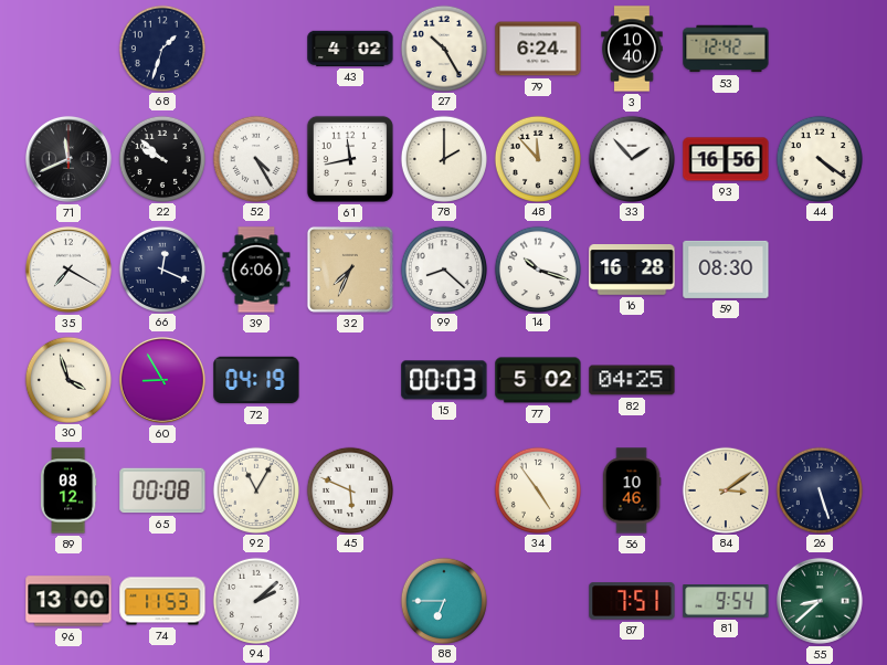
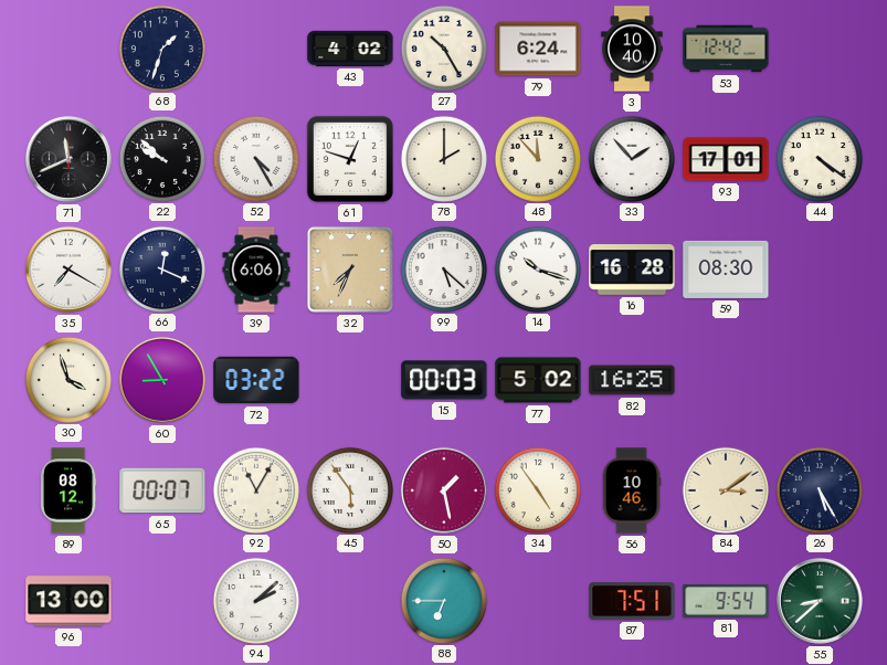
61: 11:43 -> 12:48 (350, 159)
93: 16:56 -> 17:01 (726, 159)
99: 8:22 -> 5:22 (443, 268)
72: 04:19 -> 03:22 (256, 380)
82: 04:25 -> 16:25 (632, 380)
65: 00:08 -> 00:07 (162, 490)
45: 5:49 -> 5:54 (349, 489)
50: none -> 1:28 (444, 490)
26: 5:27 -> 5:25 (819, 489)
74: 11:53 -> none (162, 601)
